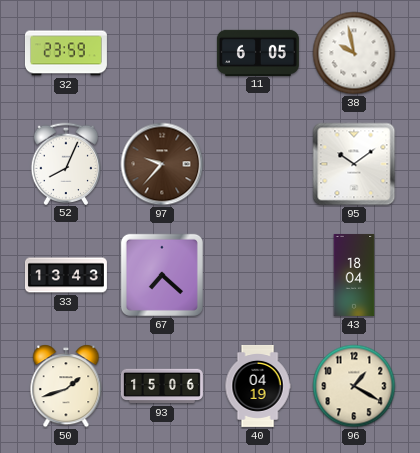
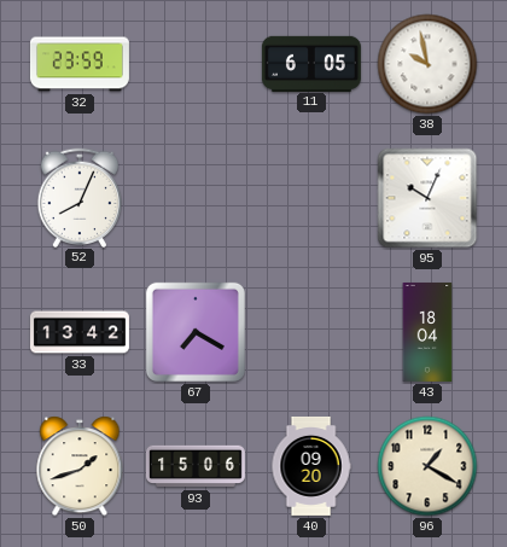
97: 9:37 -> none (162, 164)
95: 10:09 -> 10:04 (427, 198)
33: 13:43 -> 13:42 (80, 332)
67: 7:22 -> 7:20 (196, 332)
40: 04:19 -> 09:20 (311, 466)
